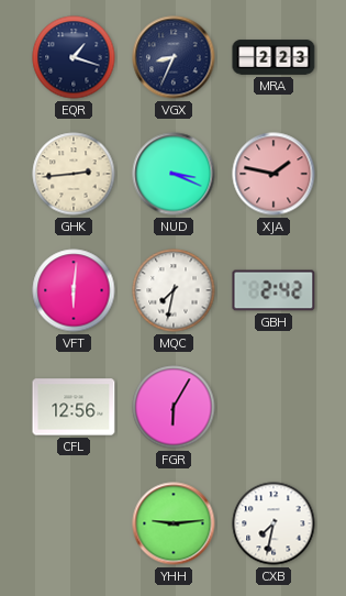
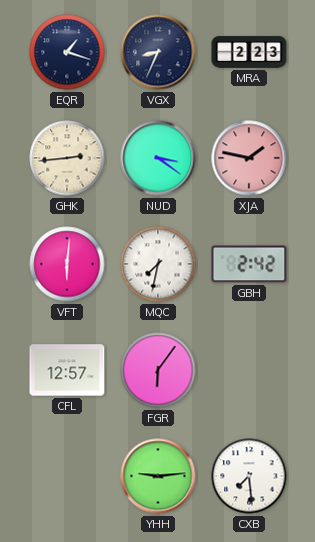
NUD: 3:19 -> 3:21 (158, 158)
CFL: 12:56 -> 12:57 (67, 370)
FGR: 6:05 -> 6:06 (158, 370)
CXB: 7:32 -> 7:29 (249, 476)
